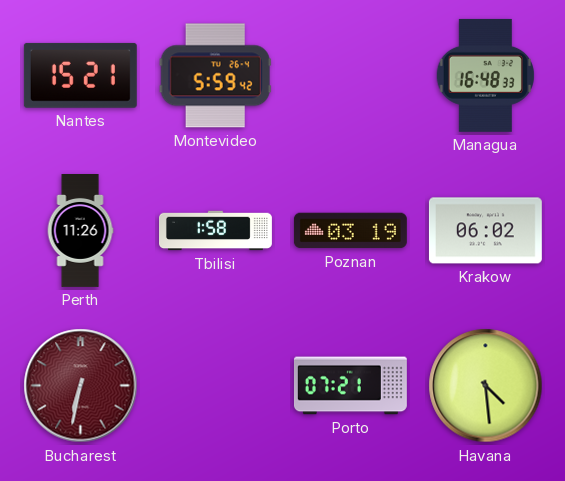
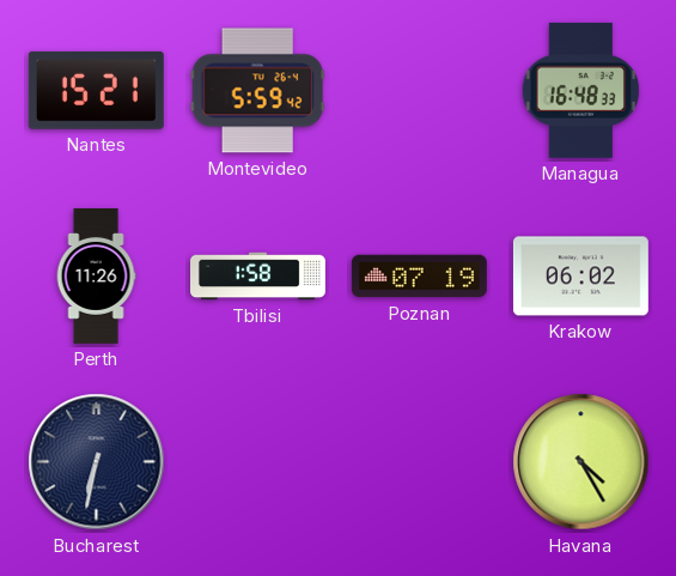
Poznan: 03:19 -> 07:19 (419, 277)
Bucharest dial: burgundy -> navy (97, 462)
Porto: 07:21 -> none (350, 386)
Havana: 4:29 -> 4:25 (581, 462)
